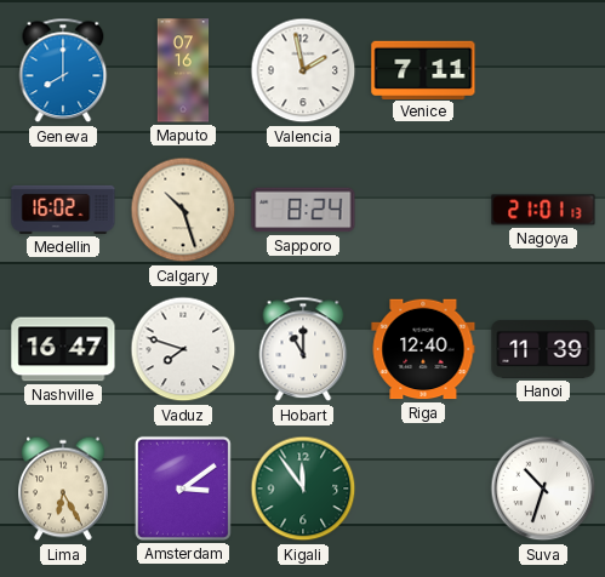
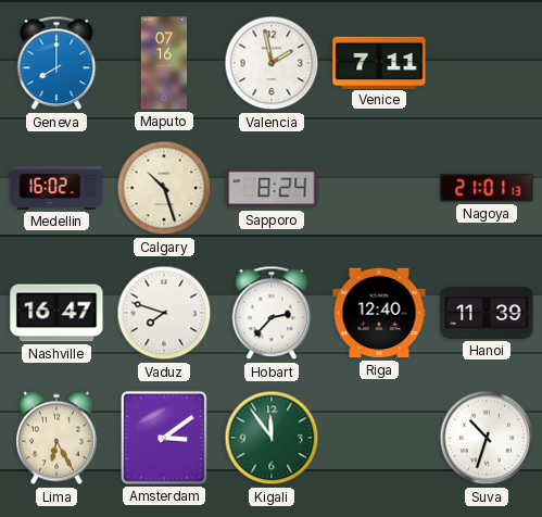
Hobart: 11:00 -> 2:37 (272, 313)
